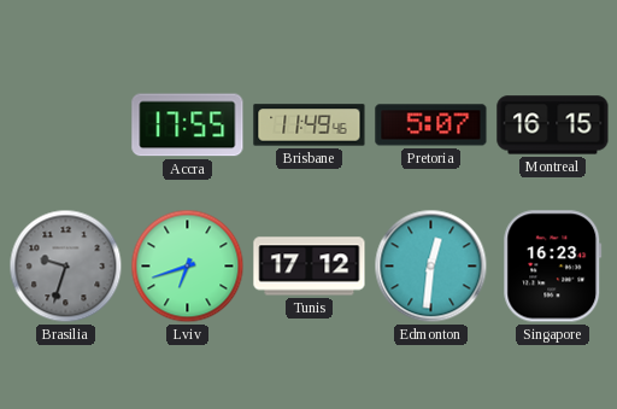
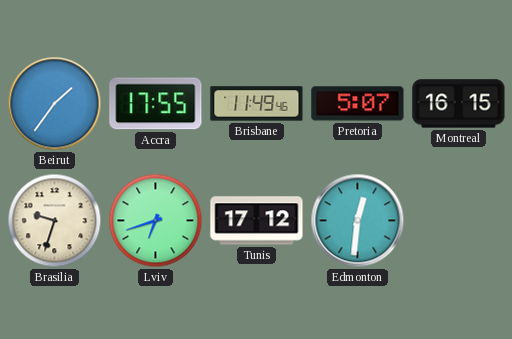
Beirut: none -> 1:36 (55, 104)
Brasilia dial: grey -> cream (55, 221)
Singapore: 16:23 -> none (553, 267)
